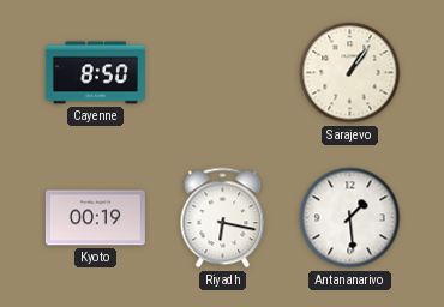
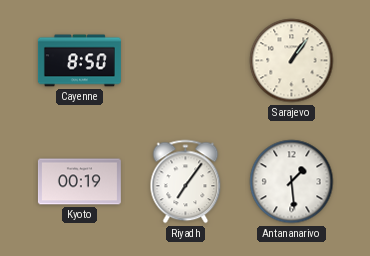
Riyadh: 6:17 -> 7:06 (186, 182)
